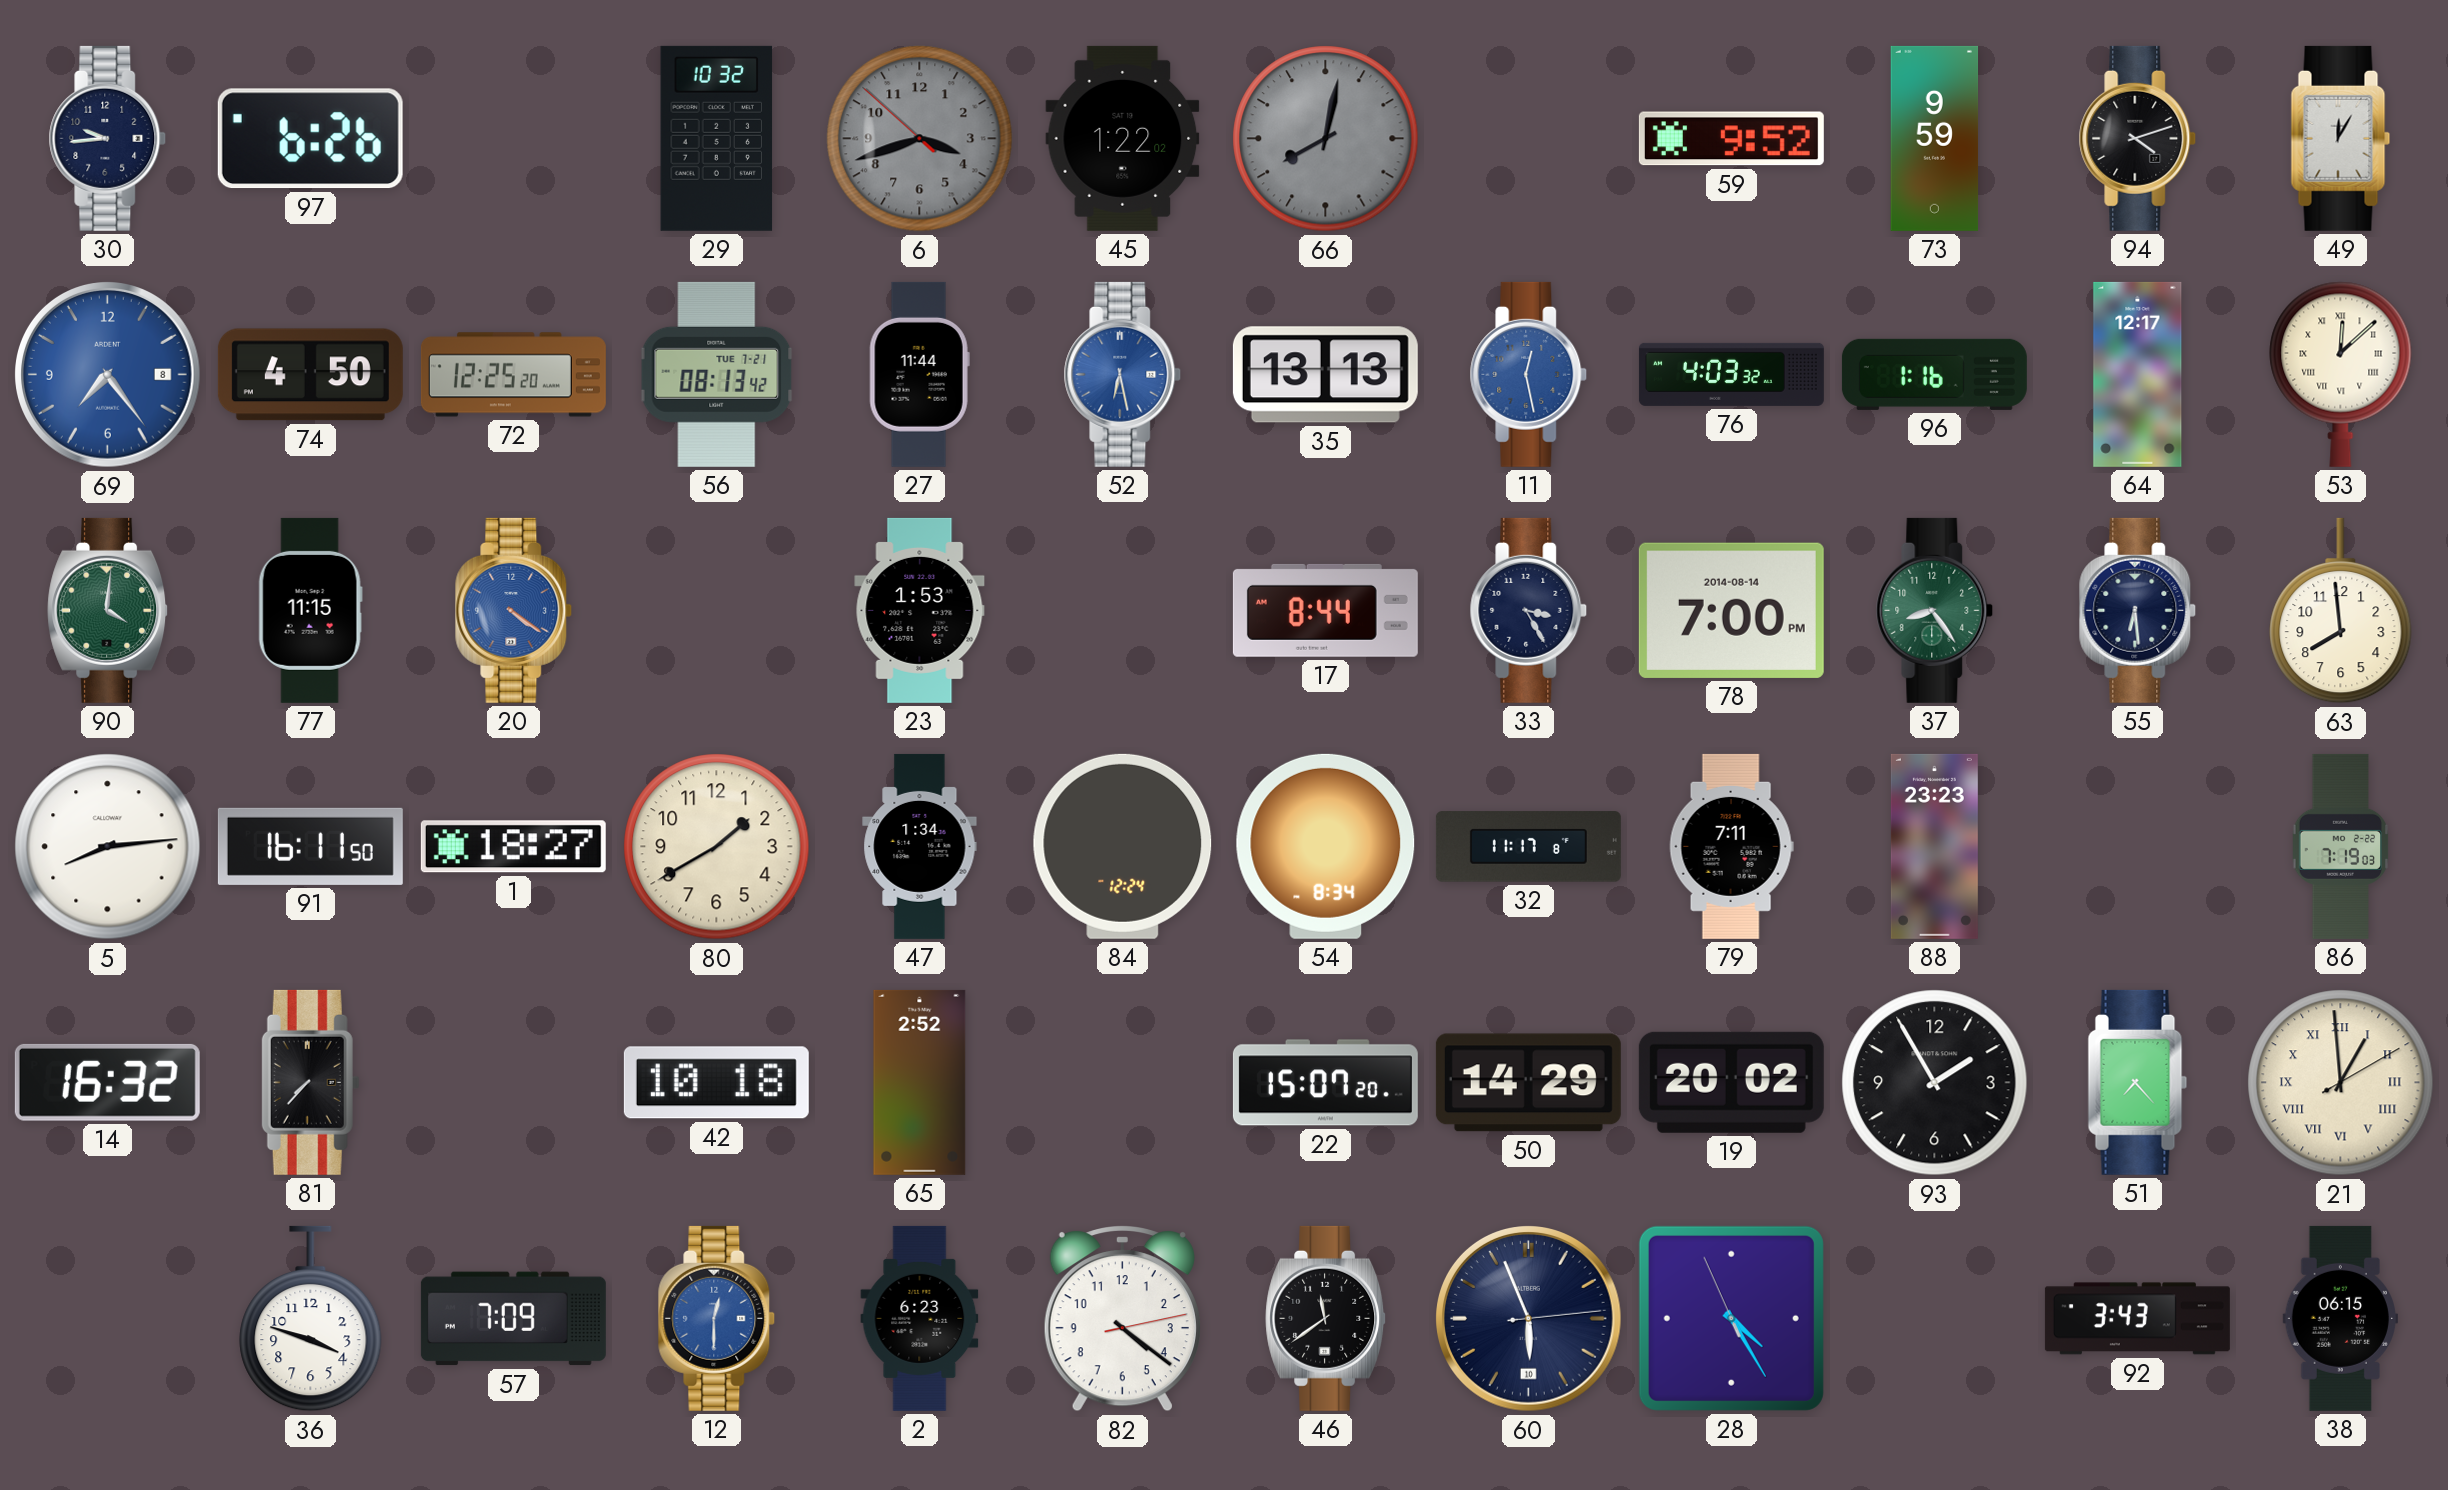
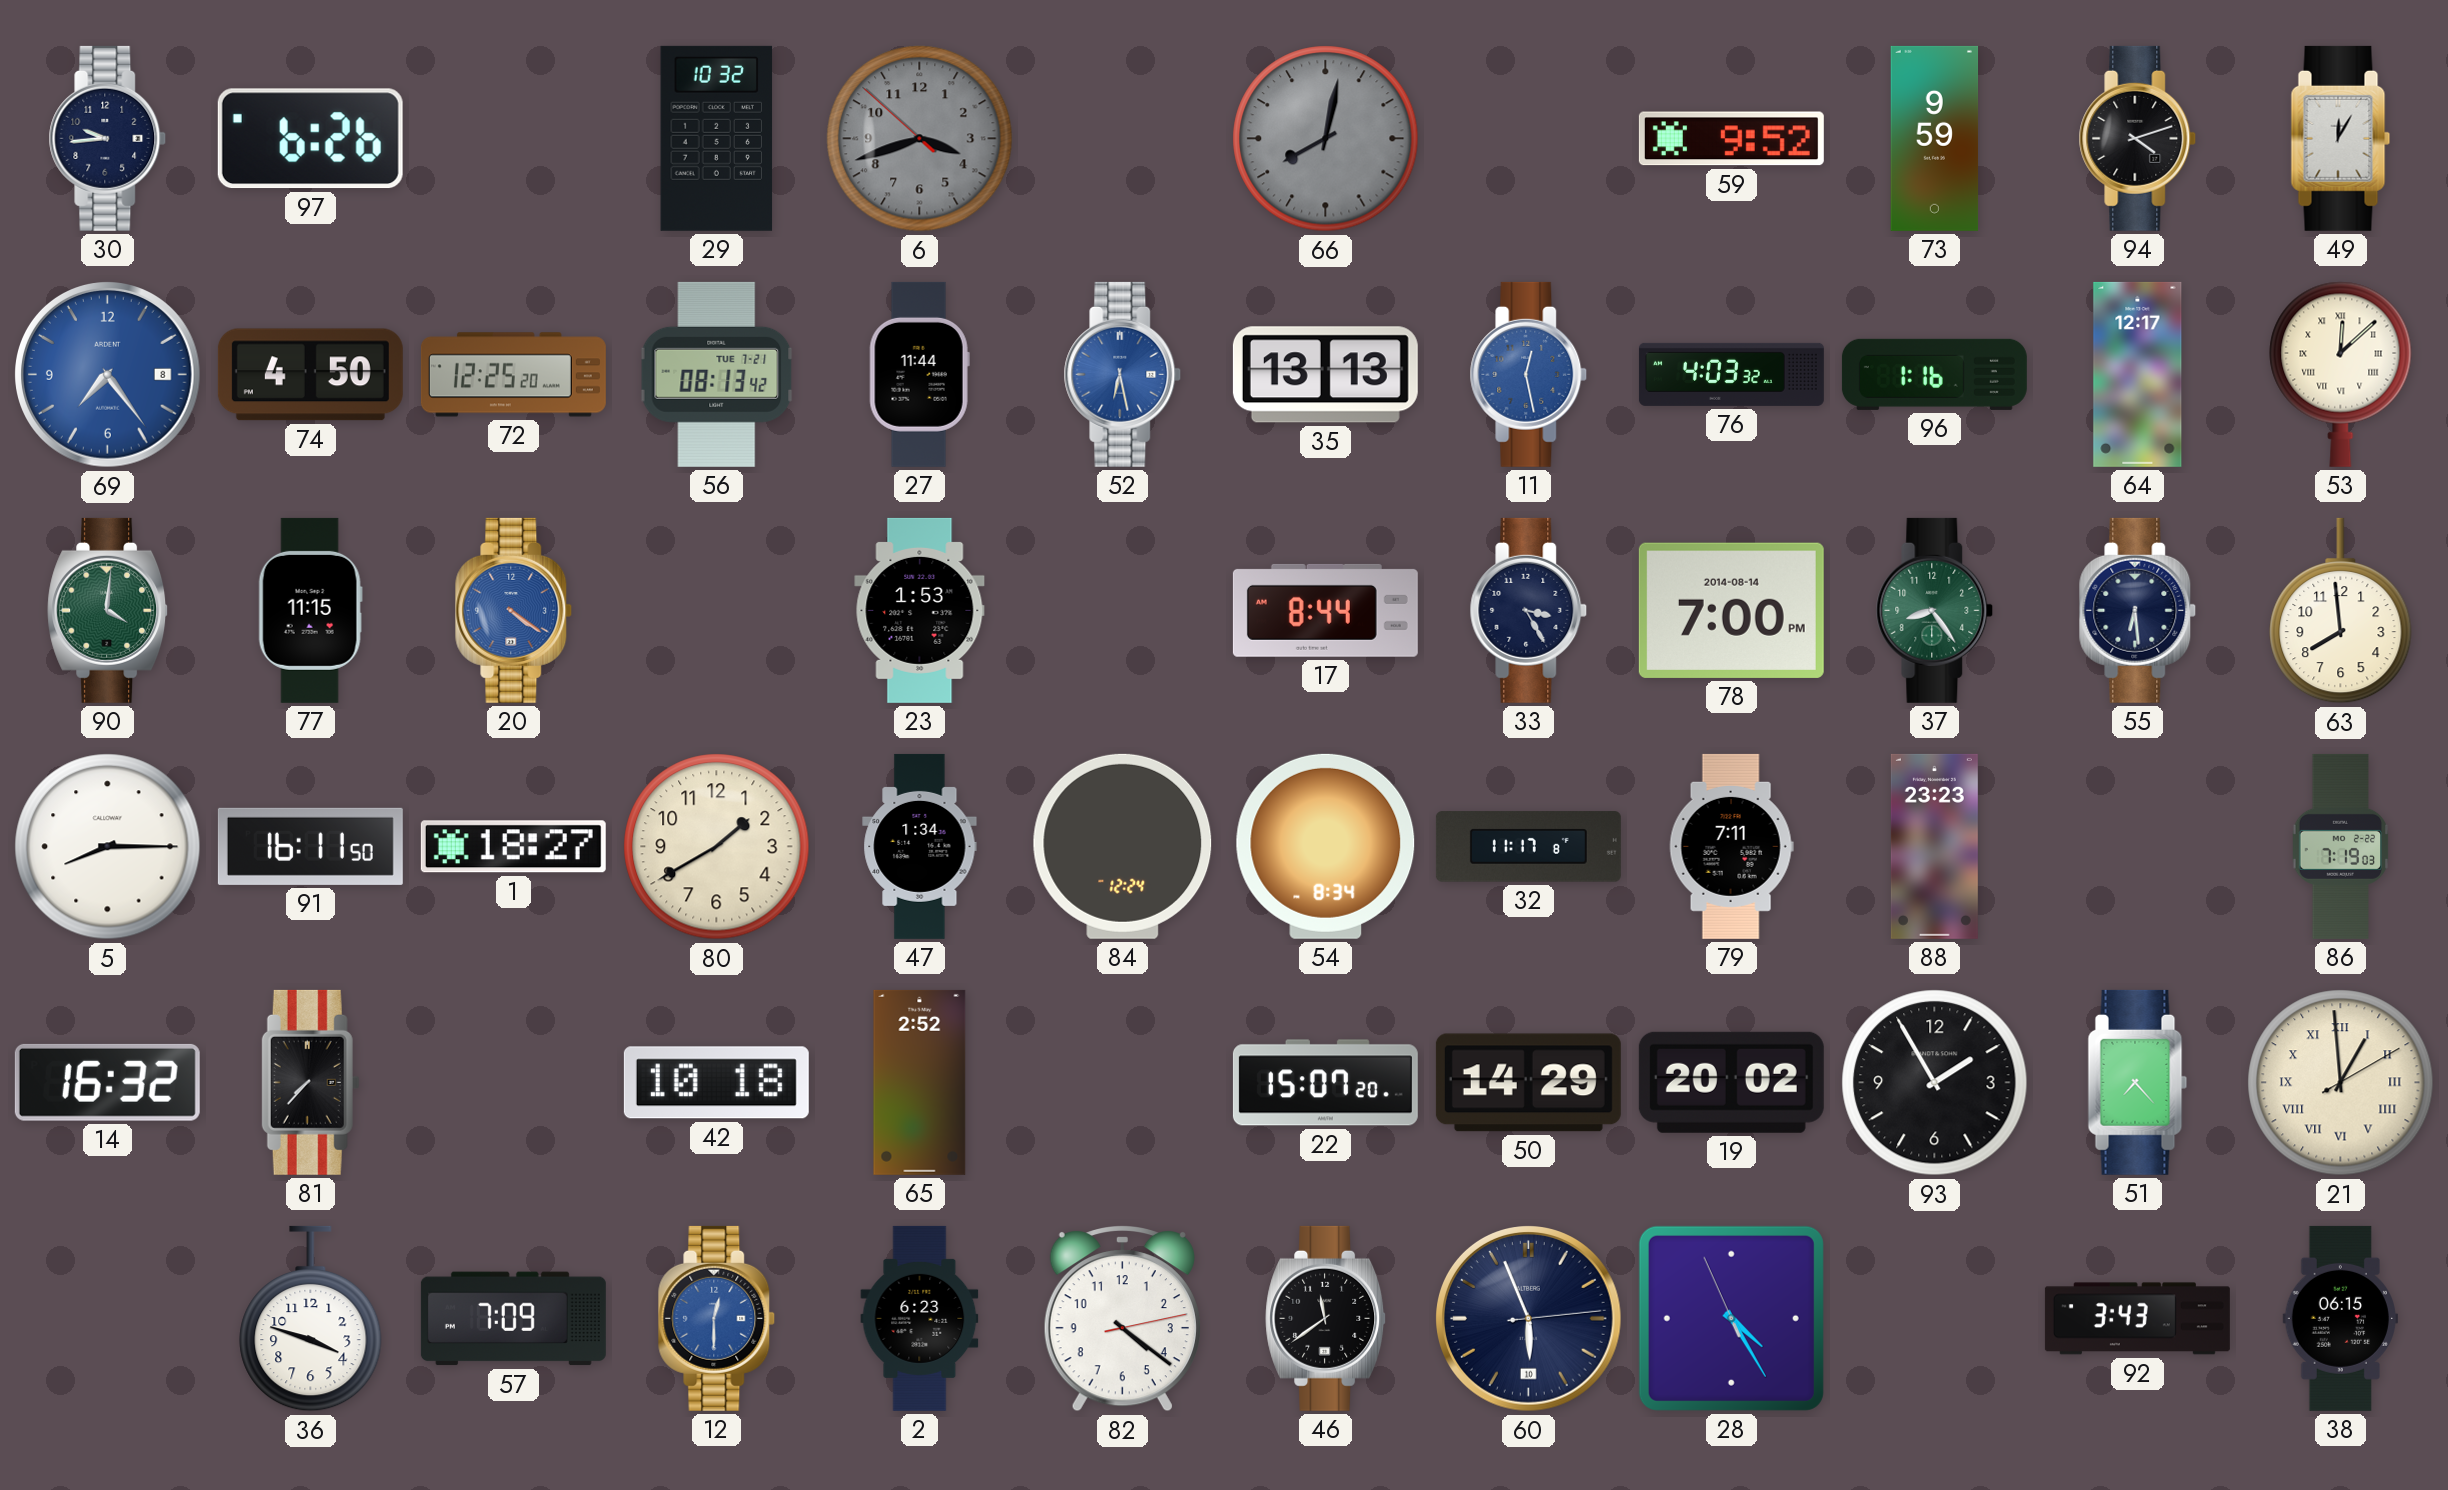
45: 1:22 -> none (1123, 138)
5: 8:14 -> 8:15 (108, 847)
